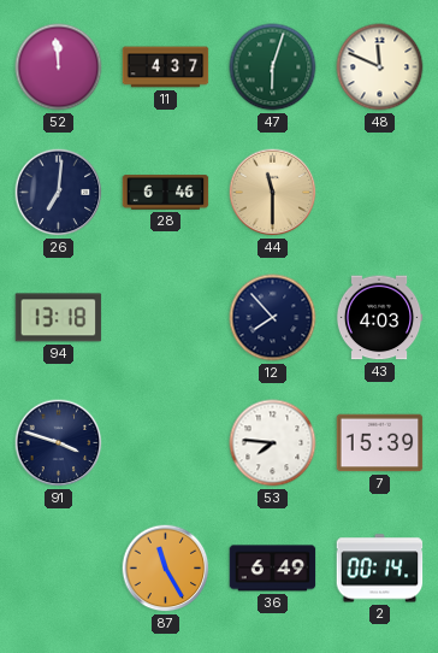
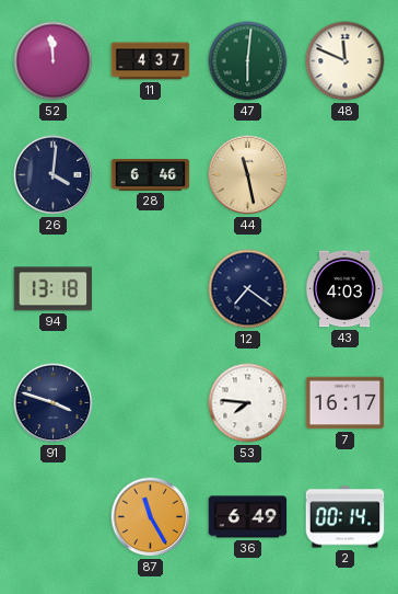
47: 6:03 -> 6:01 (248, 61)
26: 7:01 -> 4:01 (54, 175)
44: 11:30 -> 11:28 (248, 175)
12: 7:53 -> 7:21 (248, 289)
7: 15:39 -> 16:17 (346, 403)
